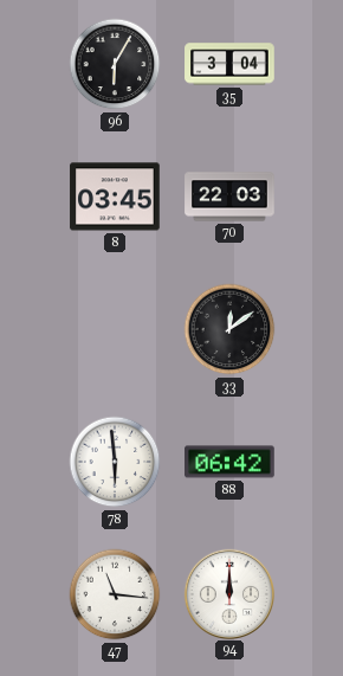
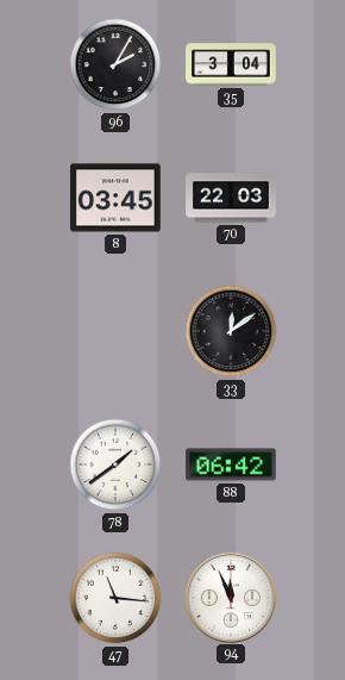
96: 6:05 -> 2:05 (115, 64)
78: 5:59 -> 1:39 (115, 464)
94: 12:00 -> 11:56 (230, 597)
